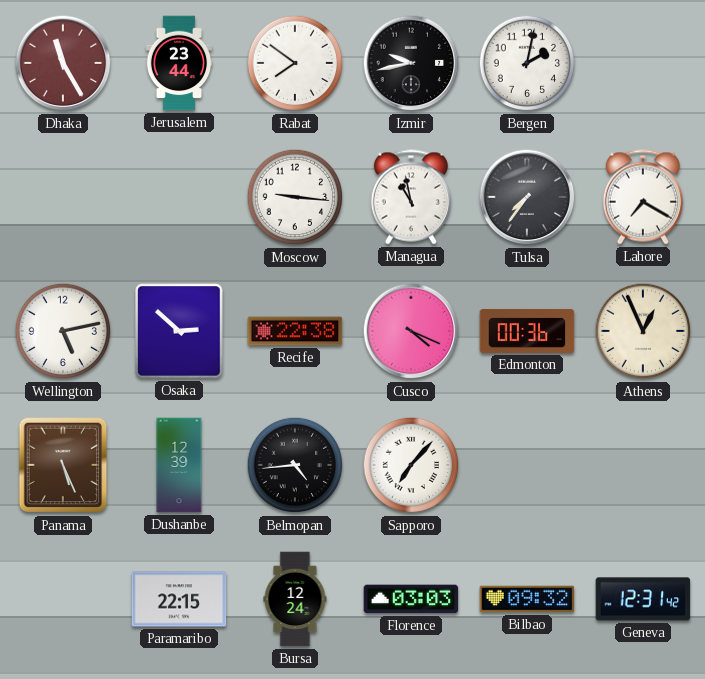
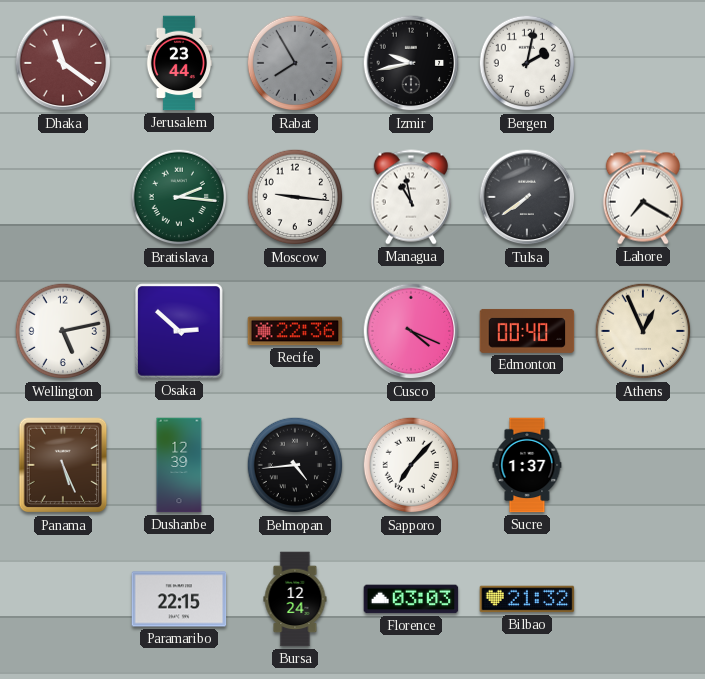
Dhaka: 11:25 -> 11:21 (63, 63)
Rabat: 7:51 -> 7:55 (295, 63)
Rabat dial: white -> grey (295, 63)
Bratislava: none -> 2:16 (179, 197)
Tulsa: 7:36 -> 7:39 (527, 197)
Recife: 22:38 -> 22:36 (295, 331)
Edmonton: 00:36 -> 00:40 (527, 331)
Sucre: none -> 1:37 (527, 465)
Bilbao: 09:32 -> 21:32 (527, 599)
Geneva: 12:31 -> none (643, 599)
